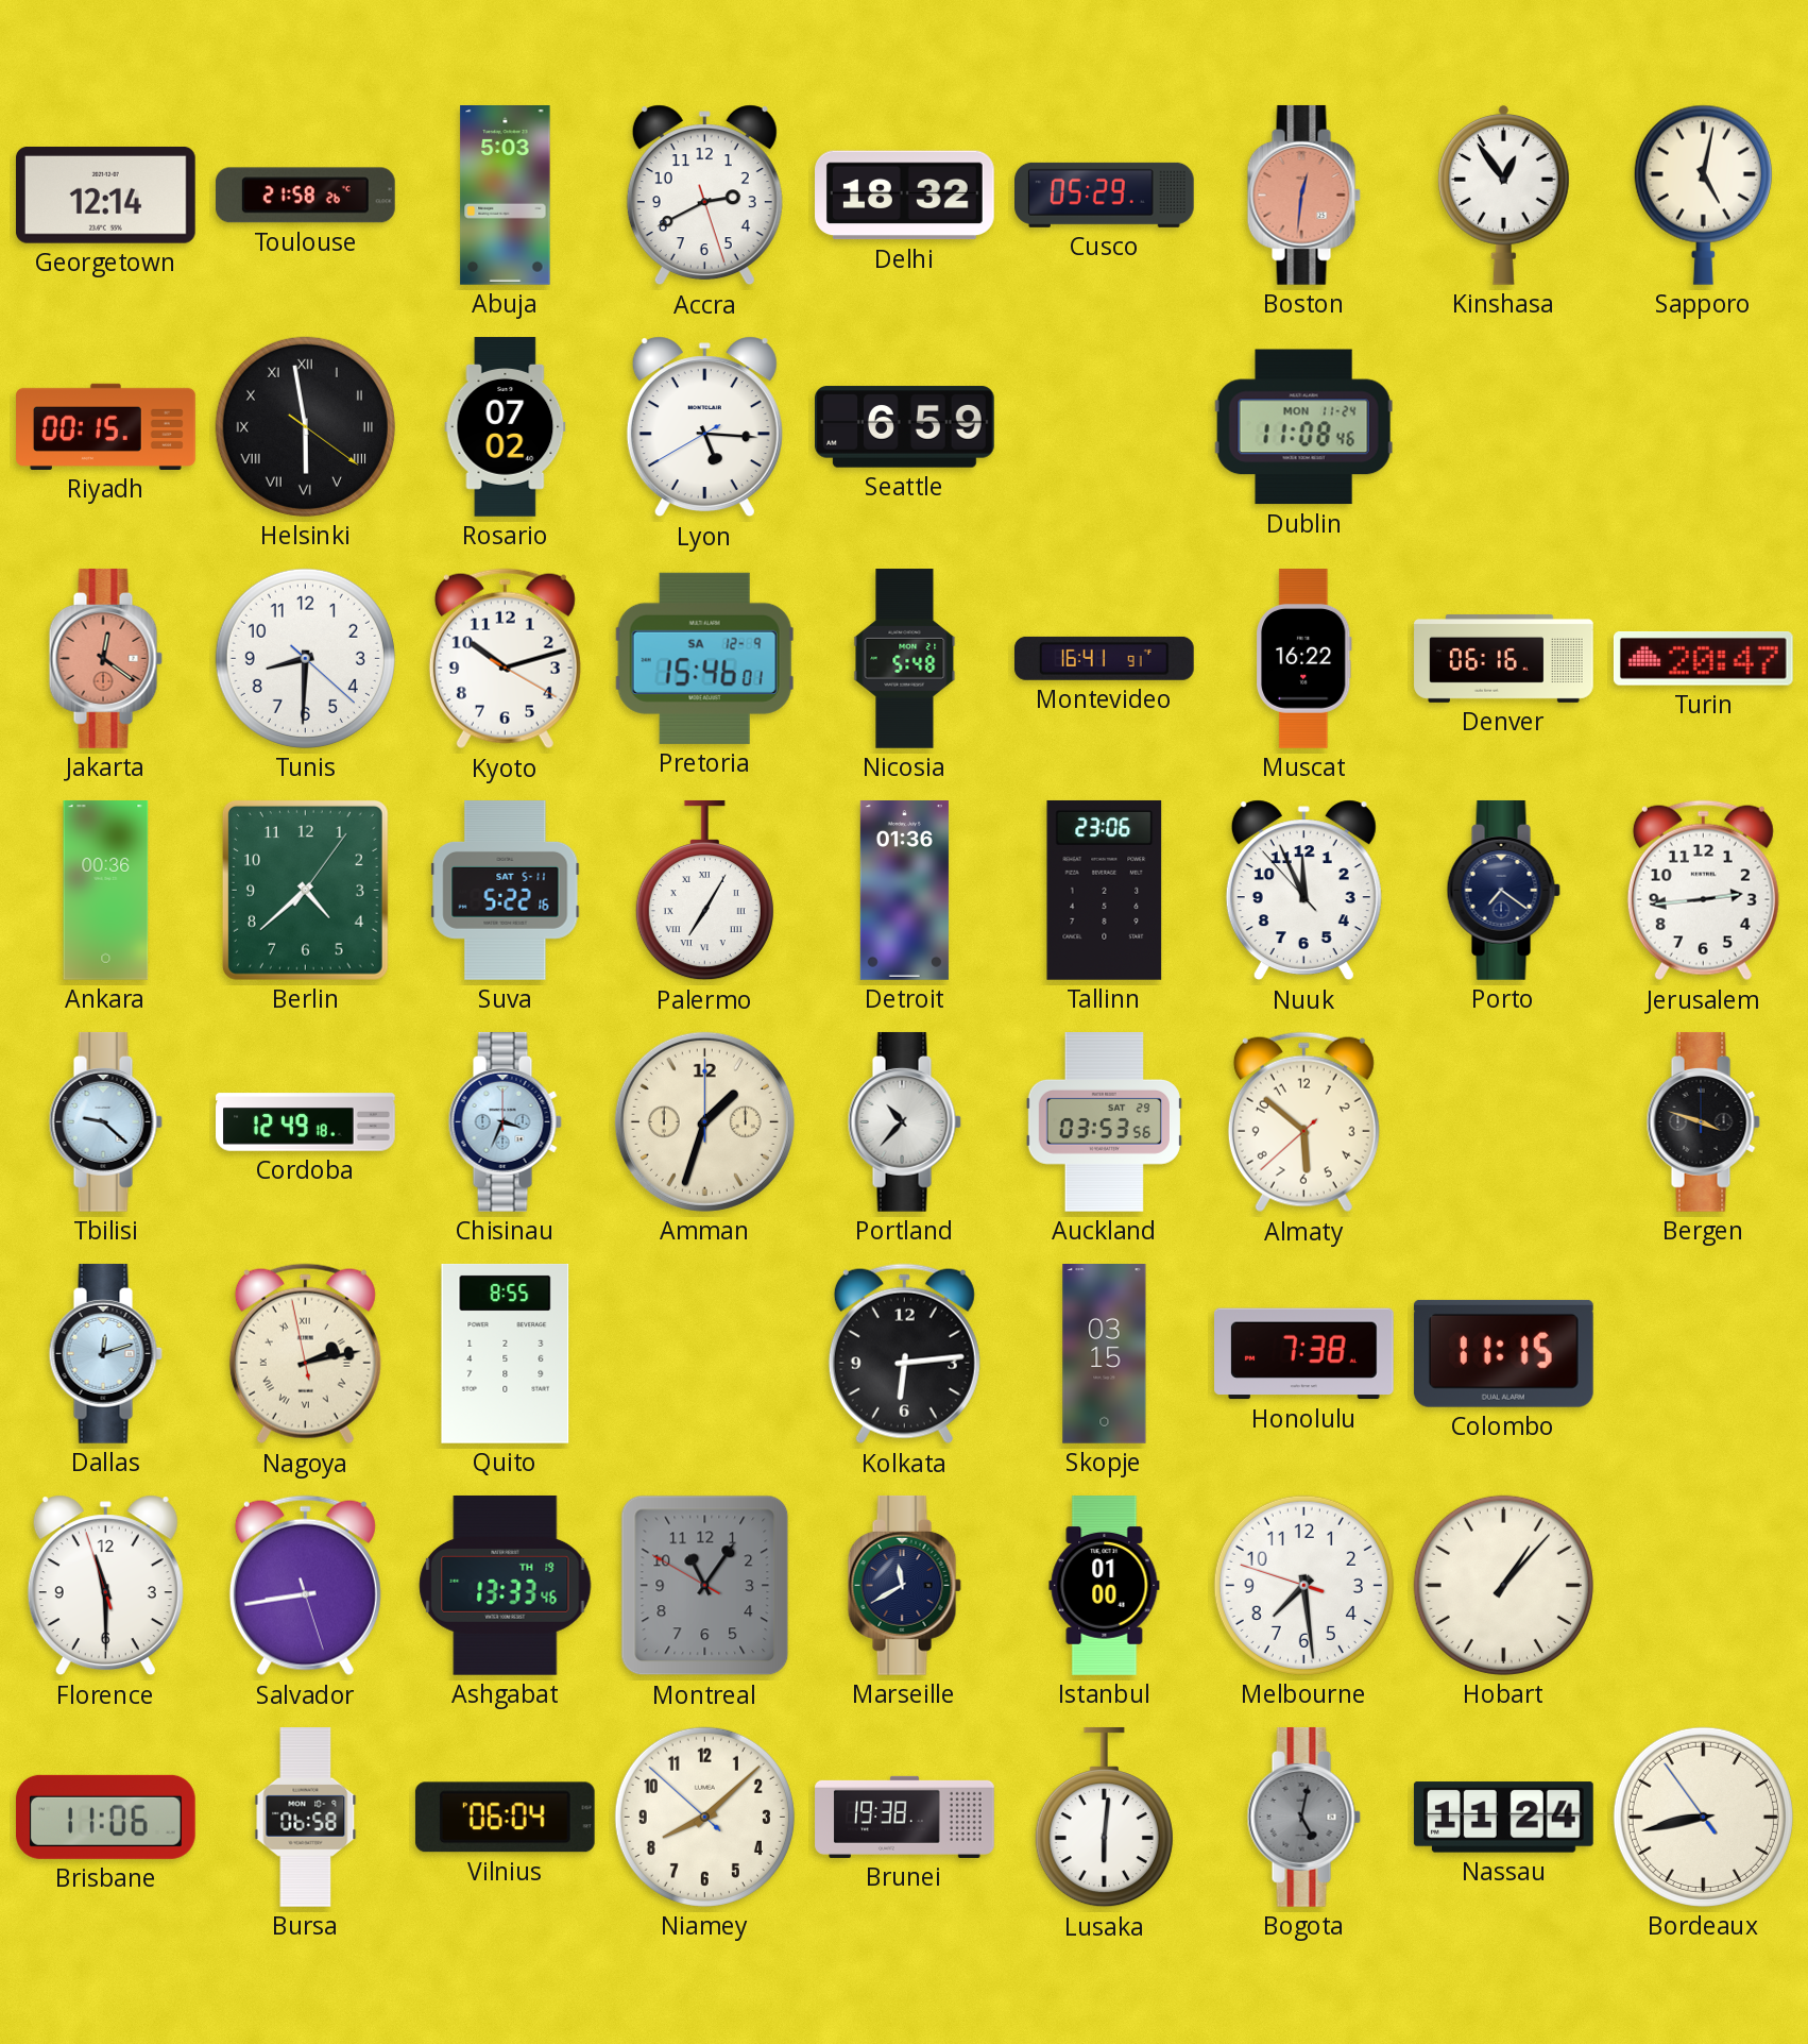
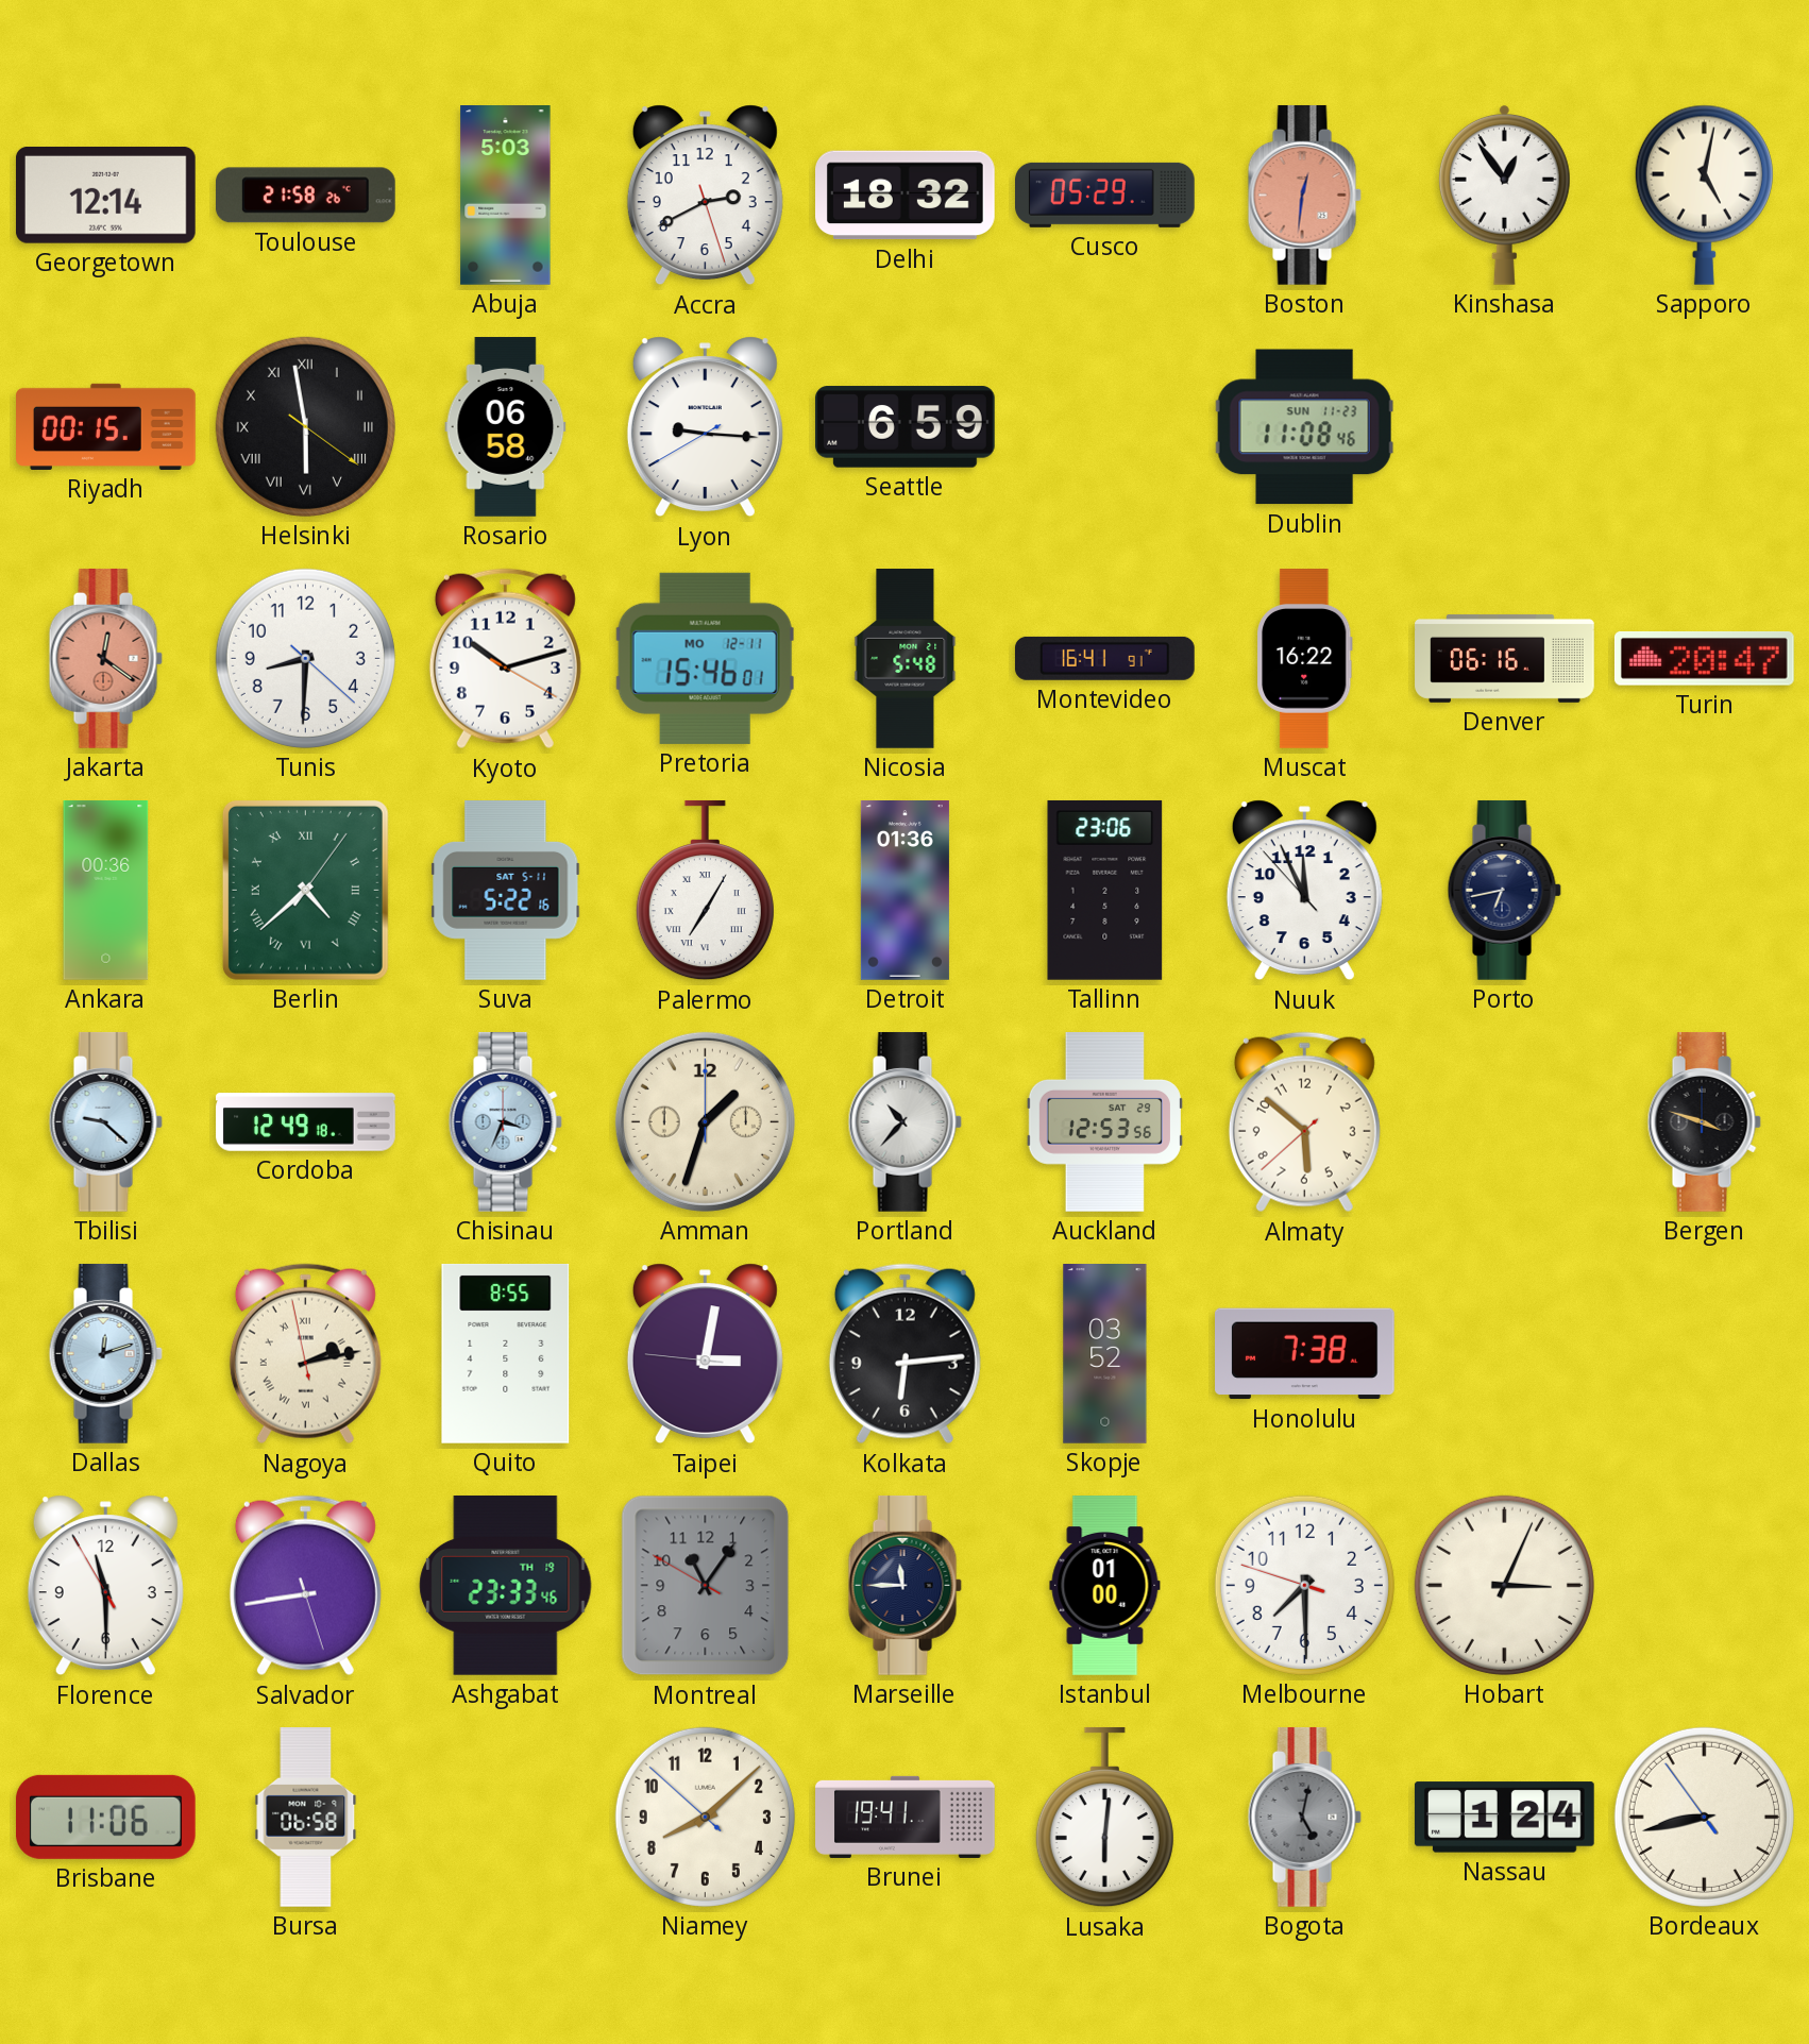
Rosario: 07:02 -> 06:58 (506, 427)
Lyon: 5:15 -> 9:15 (705, 427)
Dublin date: MON 11-24 -> SUN 11-23 (1304, 427)
Pretoria date: SA 12-9 -> MO 12-11 (705, 658)
Berlin numerals: Arabic -> Roman (305, 890)
Porto: 7:21 -> 6:43 (1504, 890)
Jerusalem: 2:44 -> none (1703, 891)
Auckland: 03:53 -> 12:53 (1104, 1122)
Taipei: none -> 3:01 (705, 1354)
Skopje: 03:15 -> 03:52 (1105, 1354)
Colombo: 11:15 -> none (1503, 1353)
Florence: 11:29:57 -> 11:29:55 (105, 1586)
Ashgabat: 13:33 -> 23:33 (506, 1585)
Marseille: 11:40 -> 11:45 (904, 1585)
Melbourne: 7:28 -> 7:29 (1304, 1585)
Hobart: 1:07 -> 3:04 (1504, 1585)
Vilnius: 06:04 -> none (505, 1818)
Brunei: 19:38 -> 19:41 (906, 1817)
Nassau: 11:24 -> 1:24 (1504, 1818)
